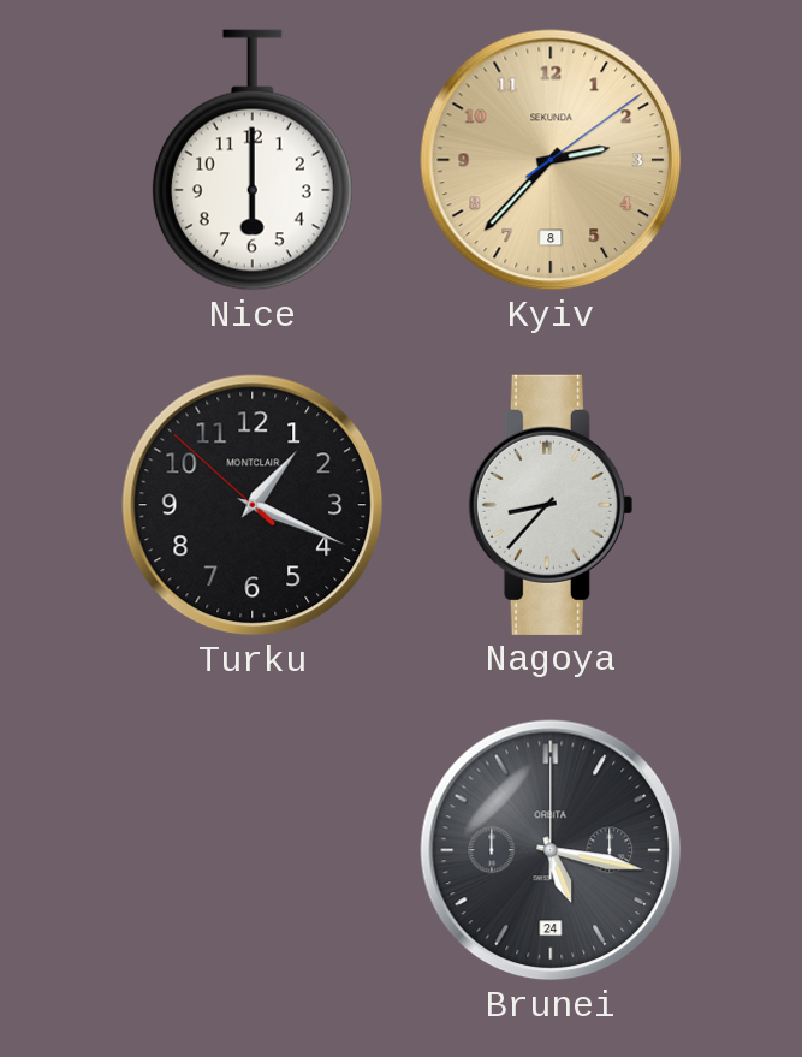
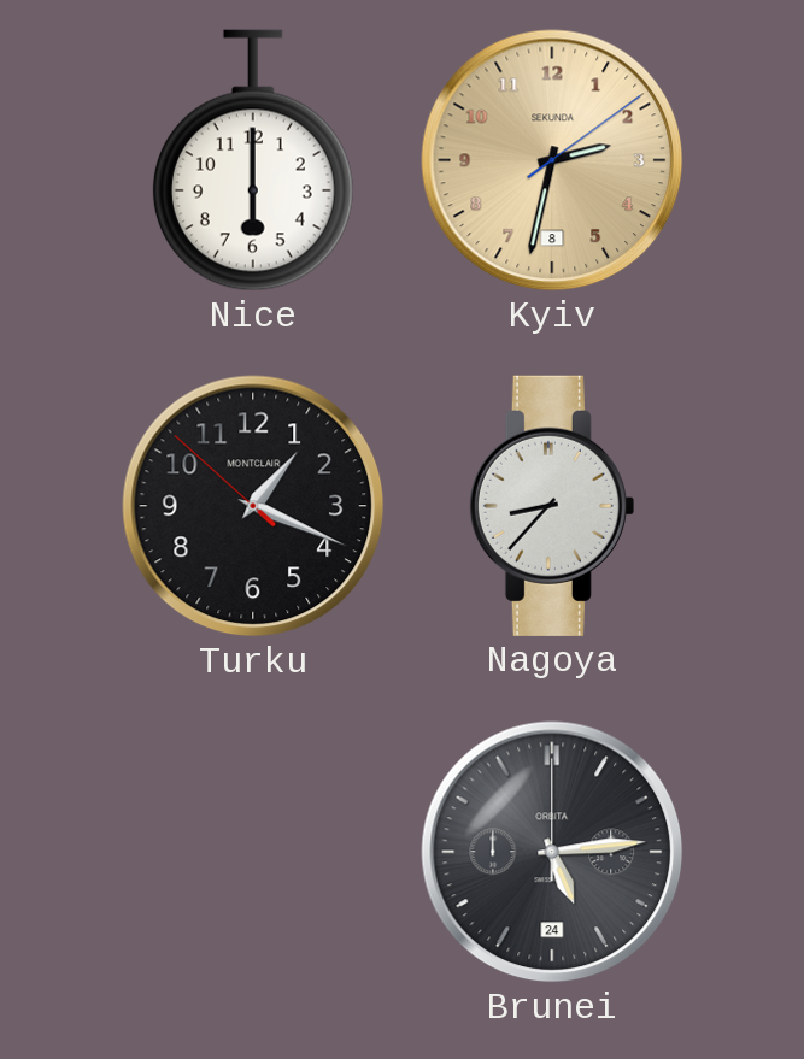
Kyiv: 2:37 -> 2:32 (552, 160)
Brunei: 5:17 -> 5:14 (552, 852)
